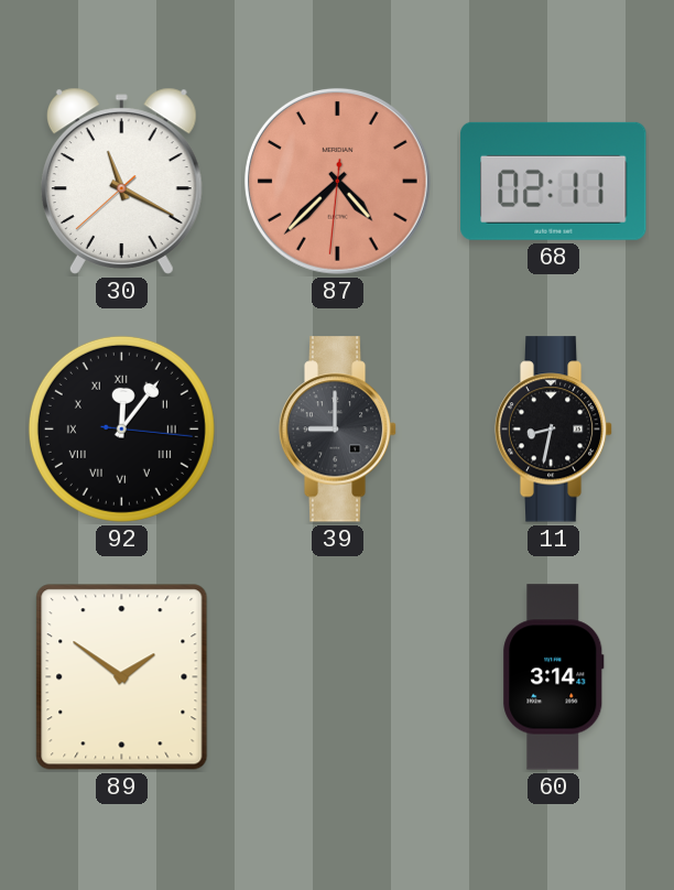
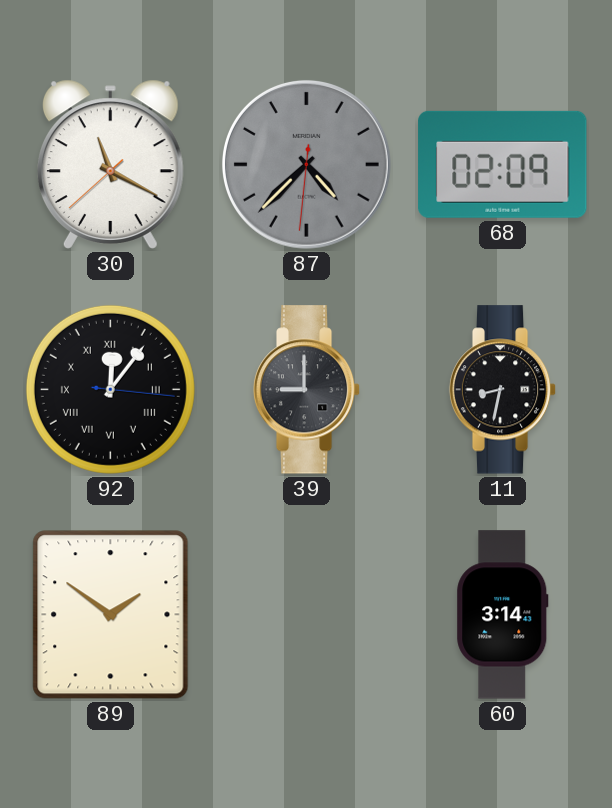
87 dial: salmon -> grey (306, 164)
68: 02:11 -> 02:09 (503, 164)
